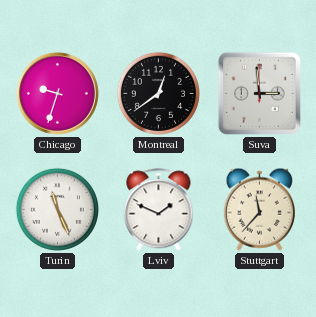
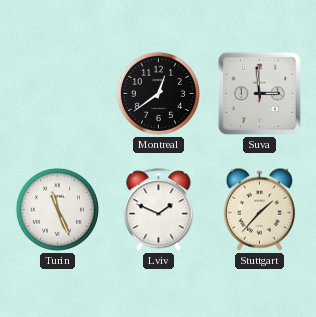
Chicago: 9:33 -> none (57, 93)
Stuttgart: 11:37 -> 1:37 (260, 209)
